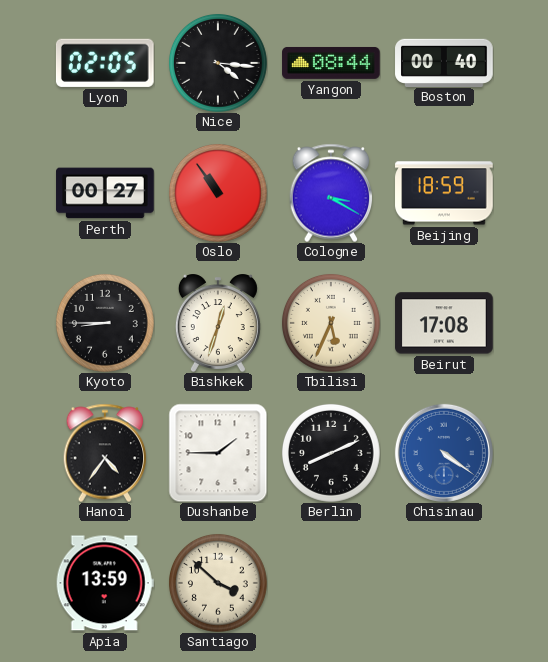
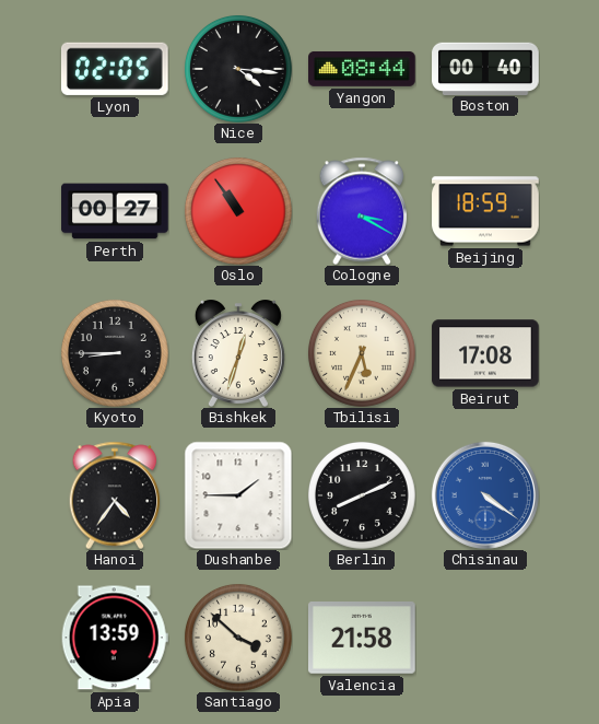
Valencia: none -> 21:58 (363, 638)
